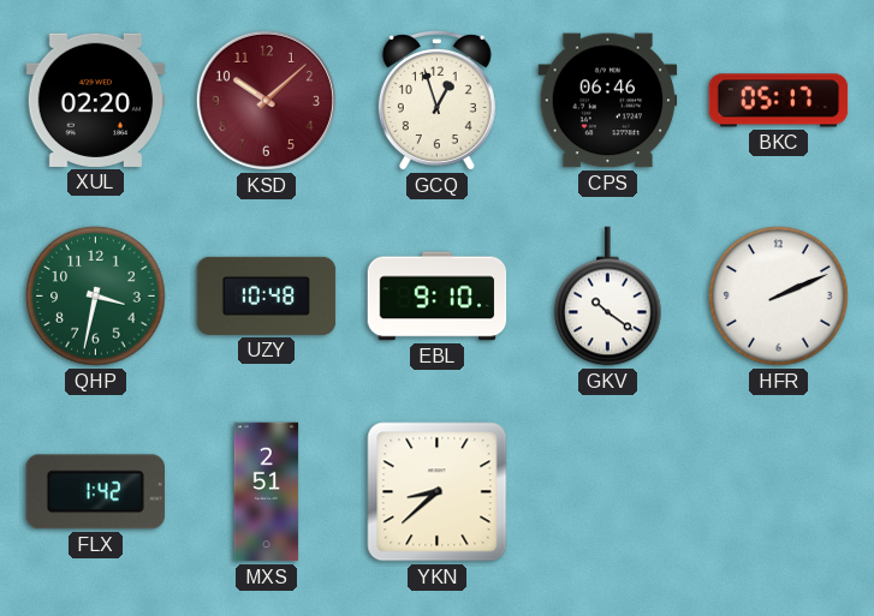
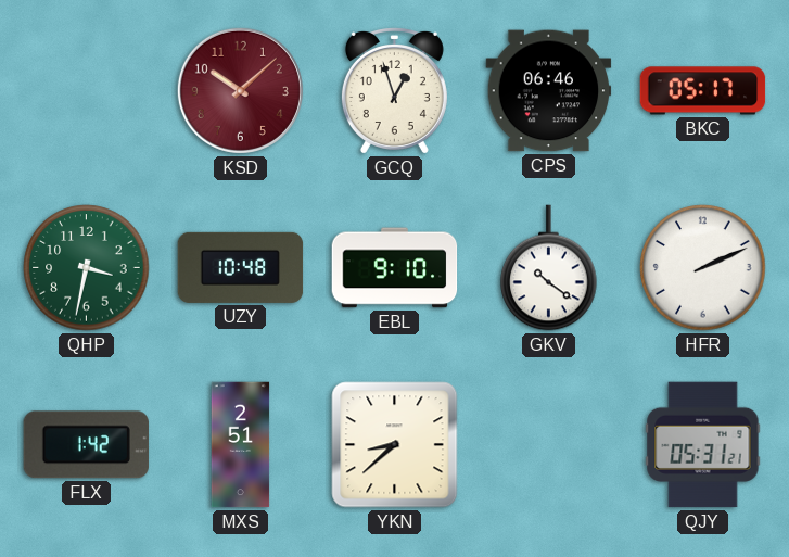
XUL: 02:20 -> none (96, 100)
QJY: none -> 05:31 (703, 445)
